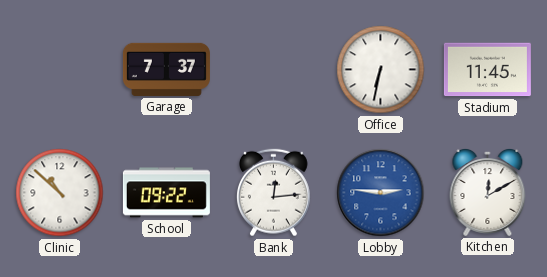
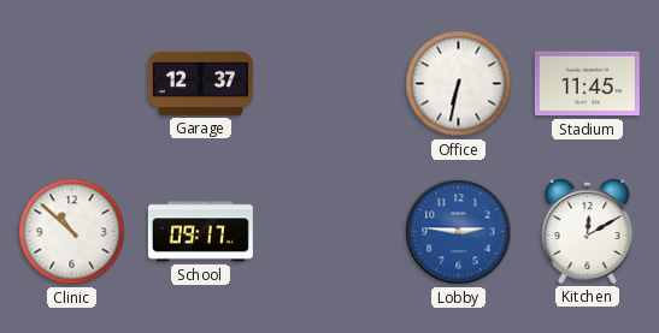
Garage: 7:37 -> 12:37 (200, 83)
School: 09:22 -> 09:17 (200, 232)
Bank: 12:14 -> none (273, 193)
